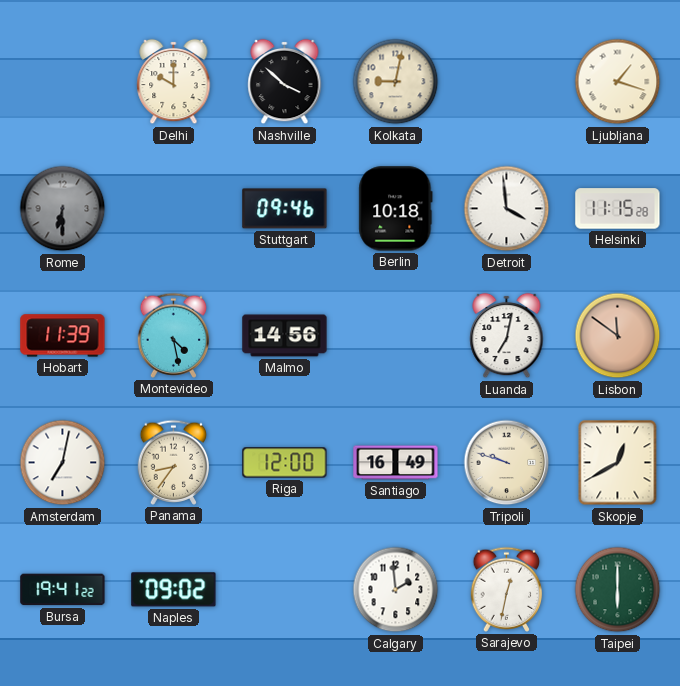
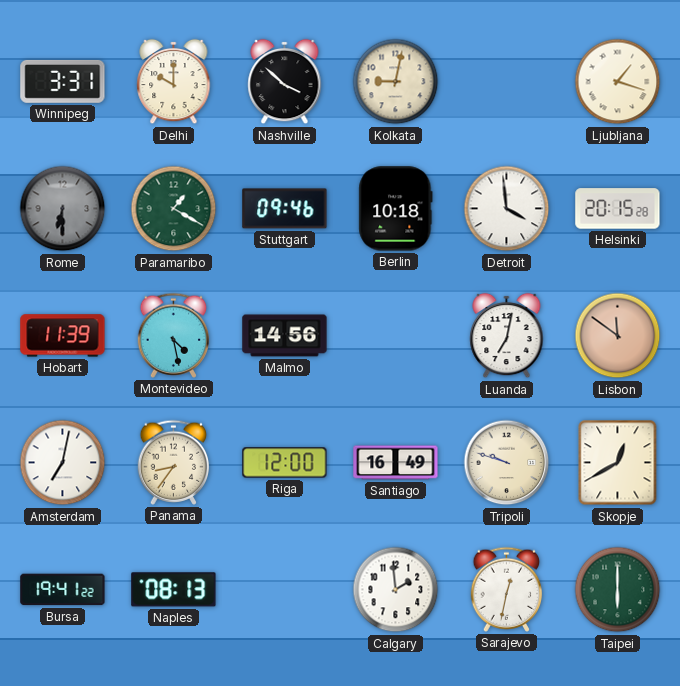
Winnipeg: none -> 3:31 (63, 81)
Paramaribo: none -> 1:20 (174, 209)
Helsinki: 11:15 -> 20:15 (618, 209)
Naples: 09:02 -> 08:13 (174, 590)
